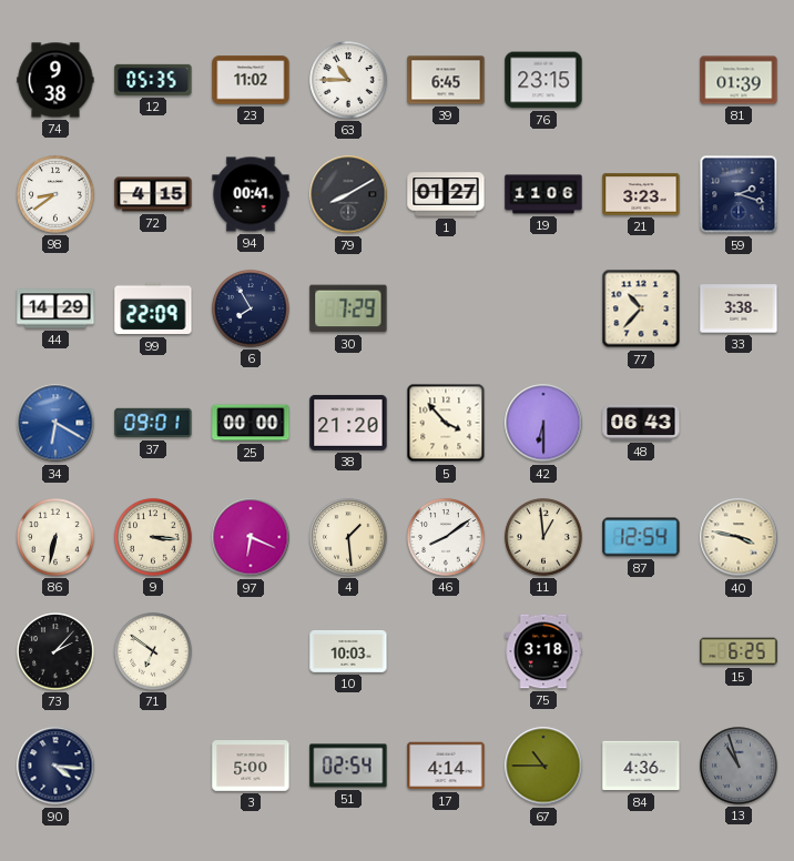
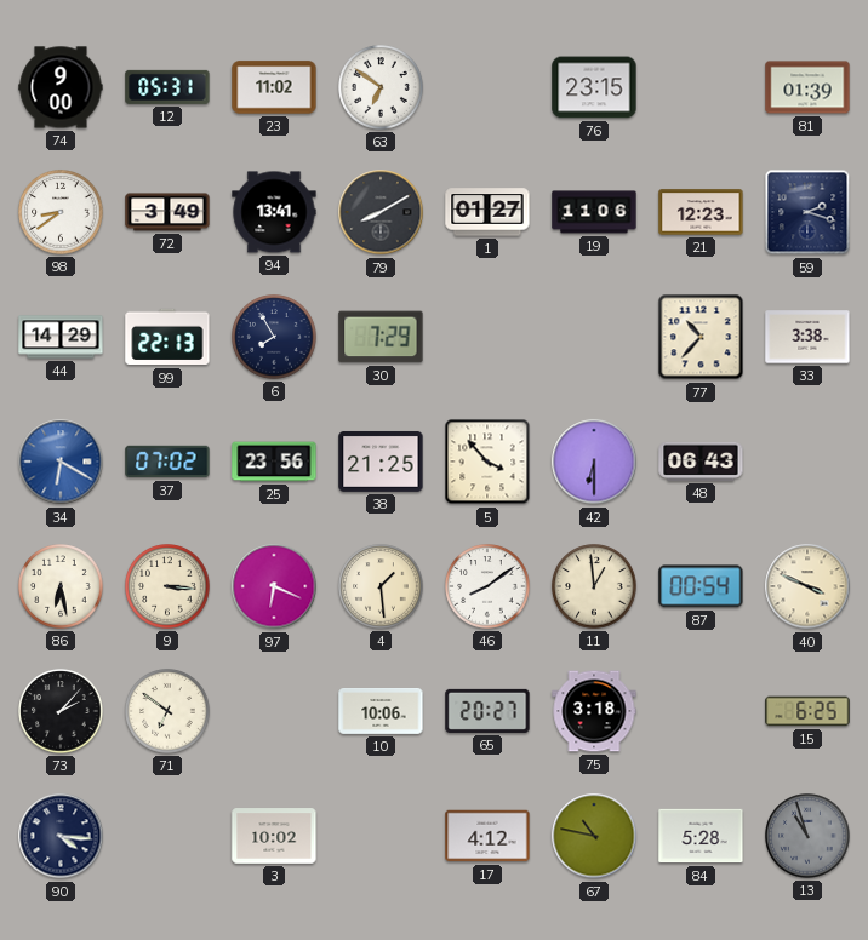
74: 9:38 -> 9:00 (61, 87)
12: 05:35 -> 05:31 (167, 87)
63: 10:45 -> 6:51 (381, 87)
39: 6:45 -> none (446, 80)
72: 4:15 -> 3:49 (167, 212)
94: 00:41 -> 13:41 (274, 212)
21: 3:23 -> 12:23 (701, 212)
99: 22:09 -> 22:13 (167, 337)
37: 09:01 -> 07:02 (167, 462)
25: 00:00 -> 23:56 (274, 462)
38: 21:20 -> 21:25 (381, 462)
86: 6:32 -> 6:28 (61, 586)
87: 12:54 -> 00:54 (701, 586)
40: 3:47 -> 3:49 (807, 586)
10: 10:03 -> 10:06 (381, 712)
65: none -> 20:27 (487, 711)
3: 5:00 -> 10:02 (274, 836)
51: 02:54 -> none (348, 766)
17: 4:14 -> 4:12 (487, 836)
67: 10:45 -> 10:47 (594, 836)
84: 4:36 -> 5:28 (701, 836)
